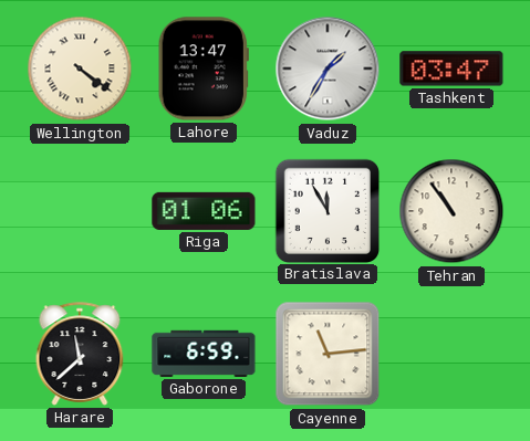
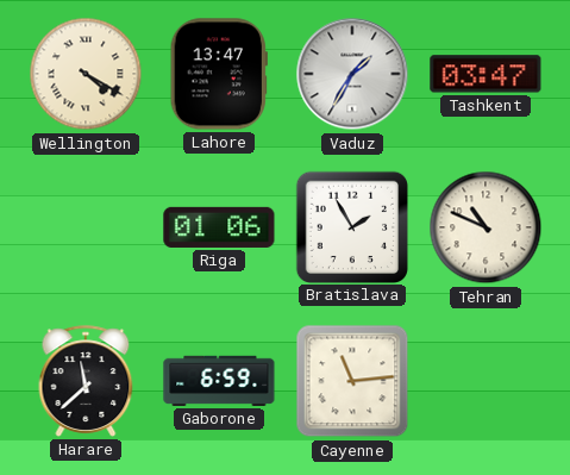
Wellington: 4:21 -> 4:20 (86, 74)
Bratislava: 11:55 -> 1:55 (351, 226)
Tehran: 10:54 -> 10:49 (486, 227)
